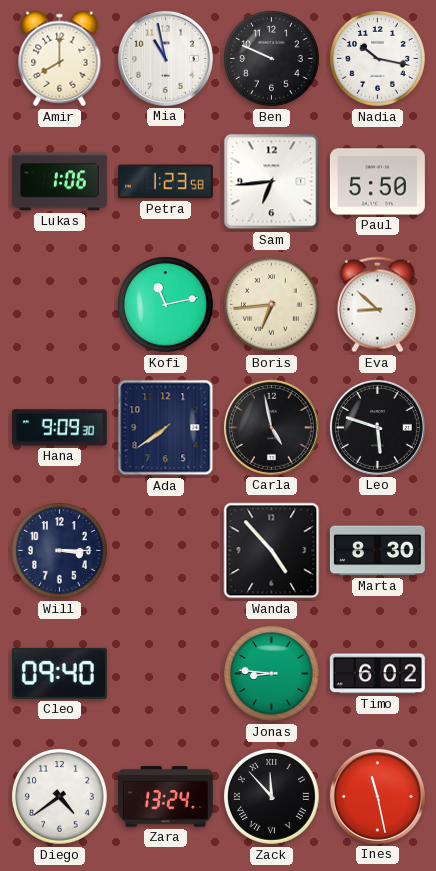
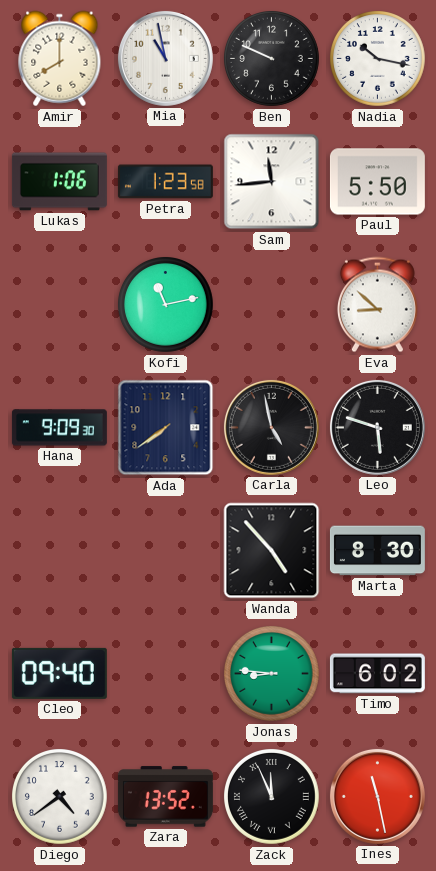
Sam: 6:44 -> 11:44 (272, 182)
Boris: 6:44 -> none (272, 305)
Will: 3:15 -> none (60, 551)
Zara: 13:24 -> 13:52 (165, 797)
Zack: 11:53 -> 11:56 (272, 797)
